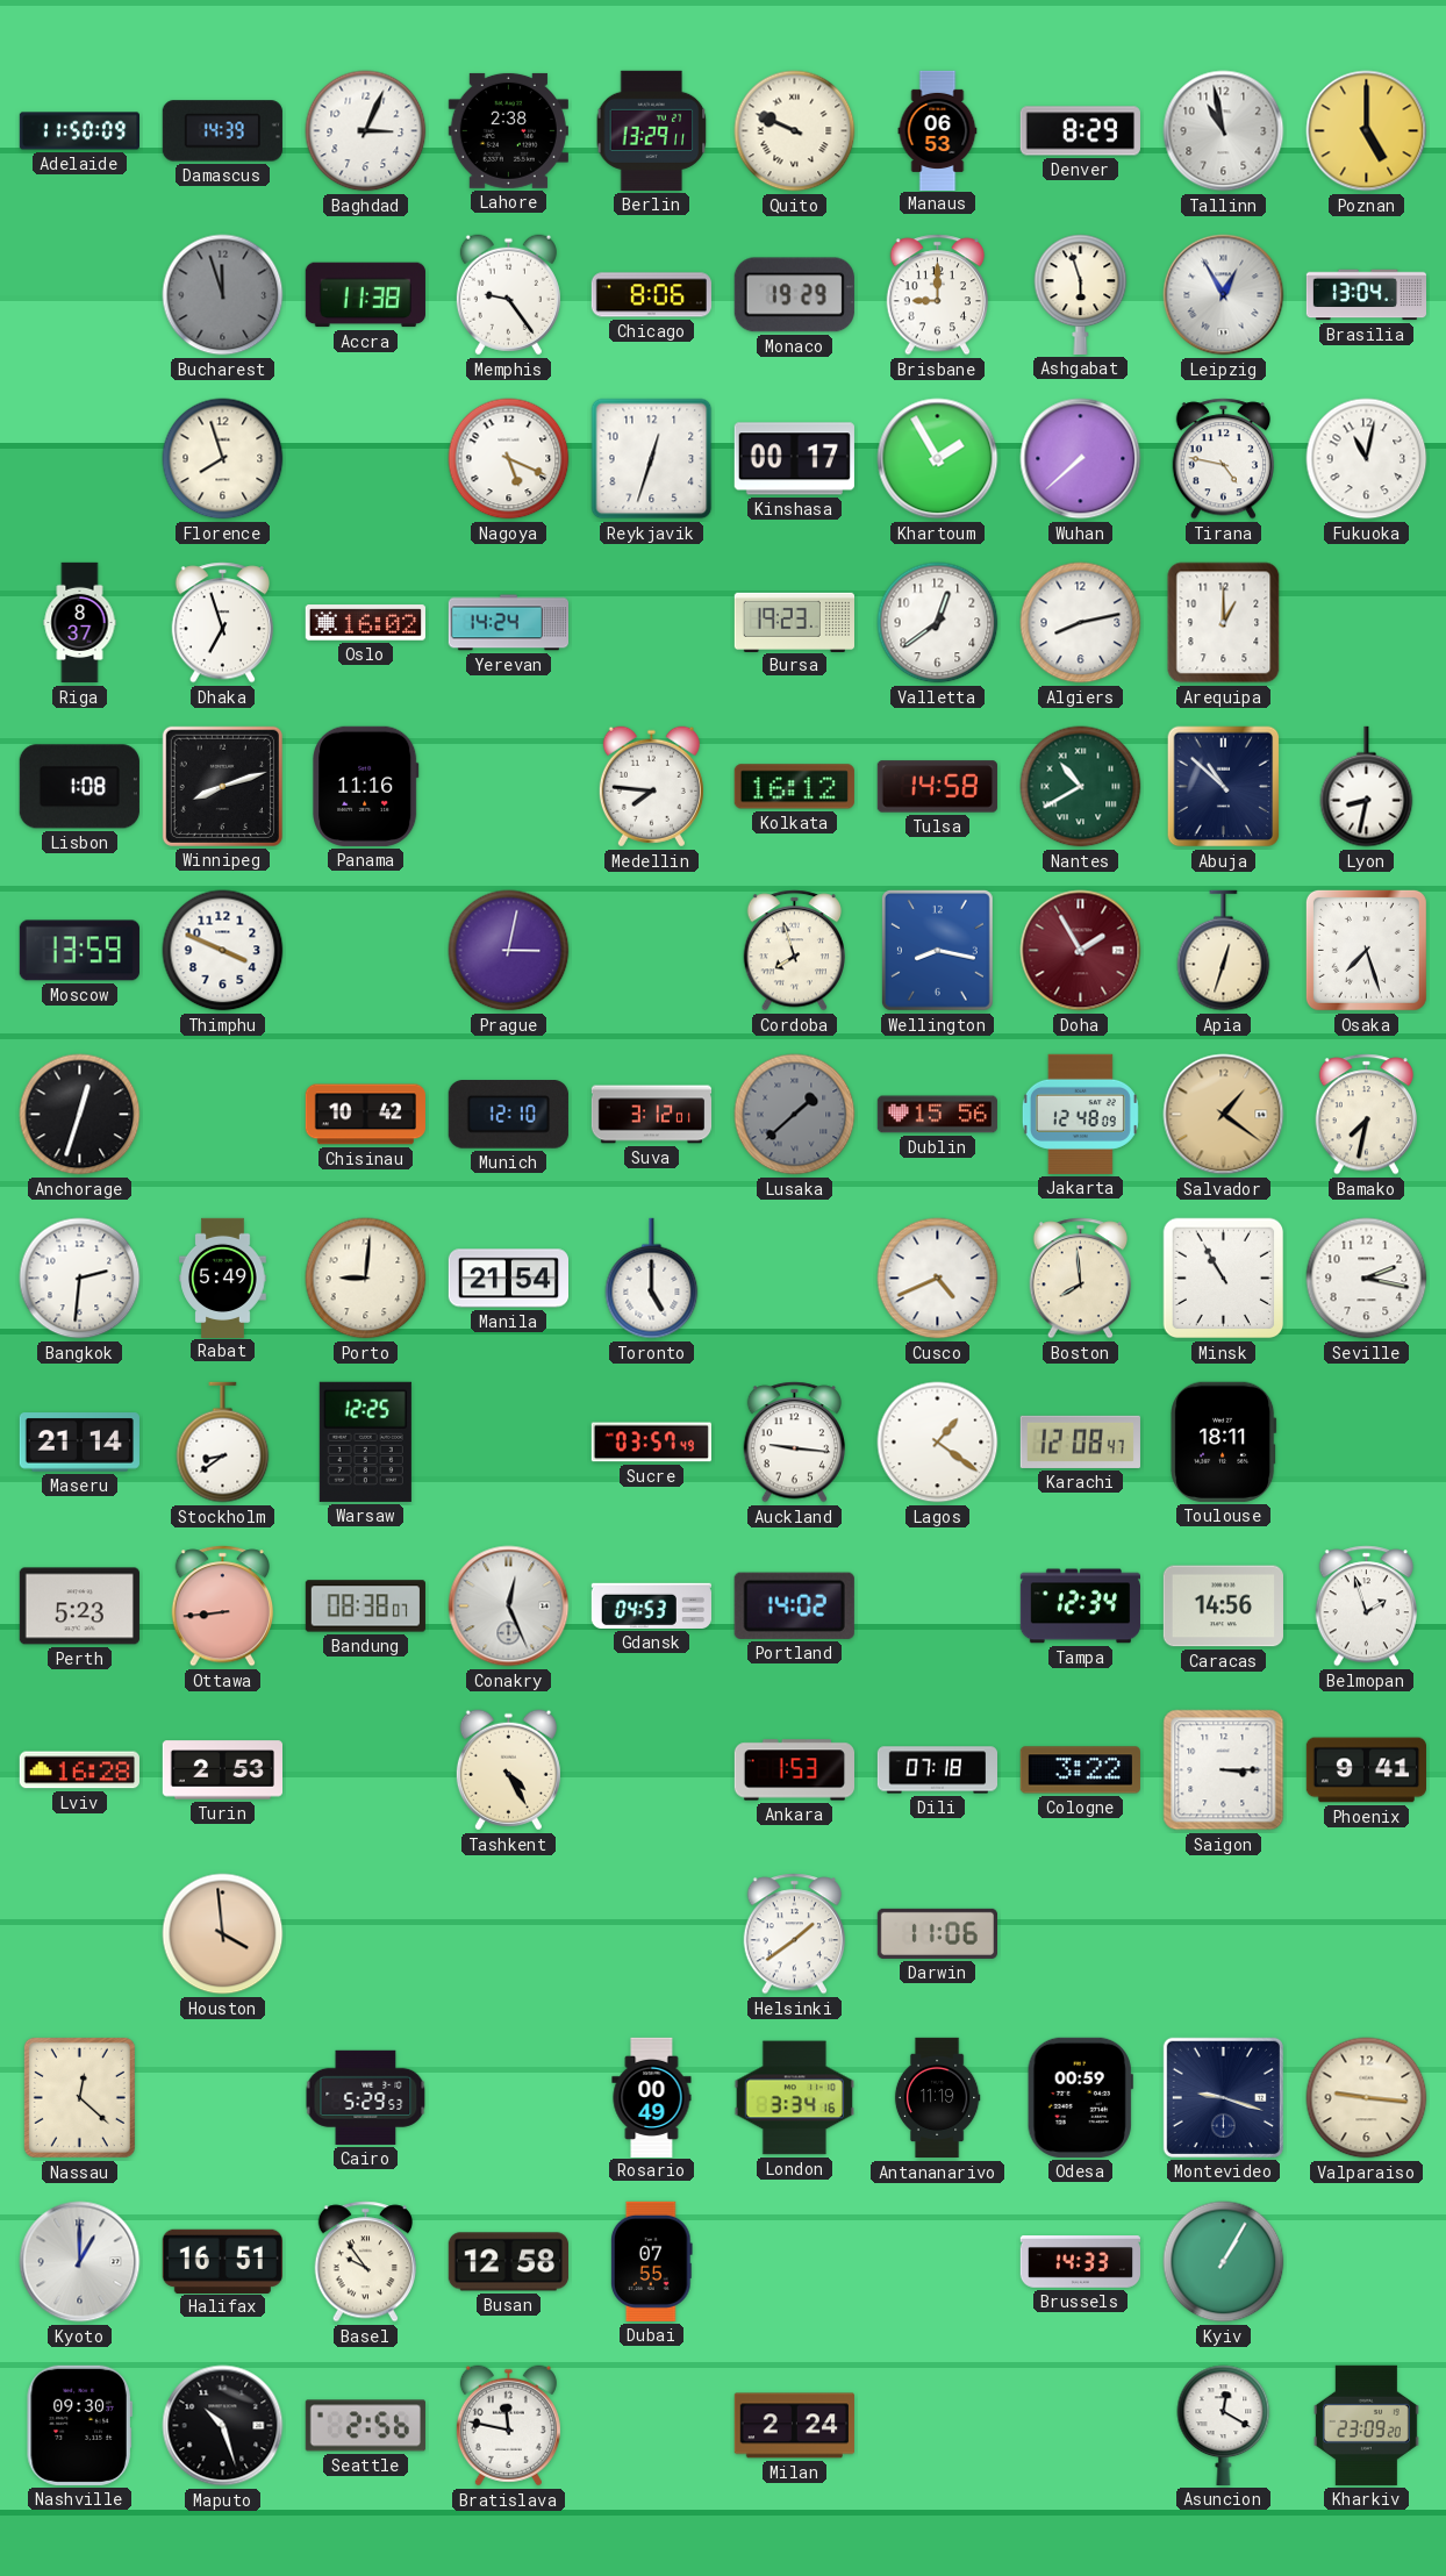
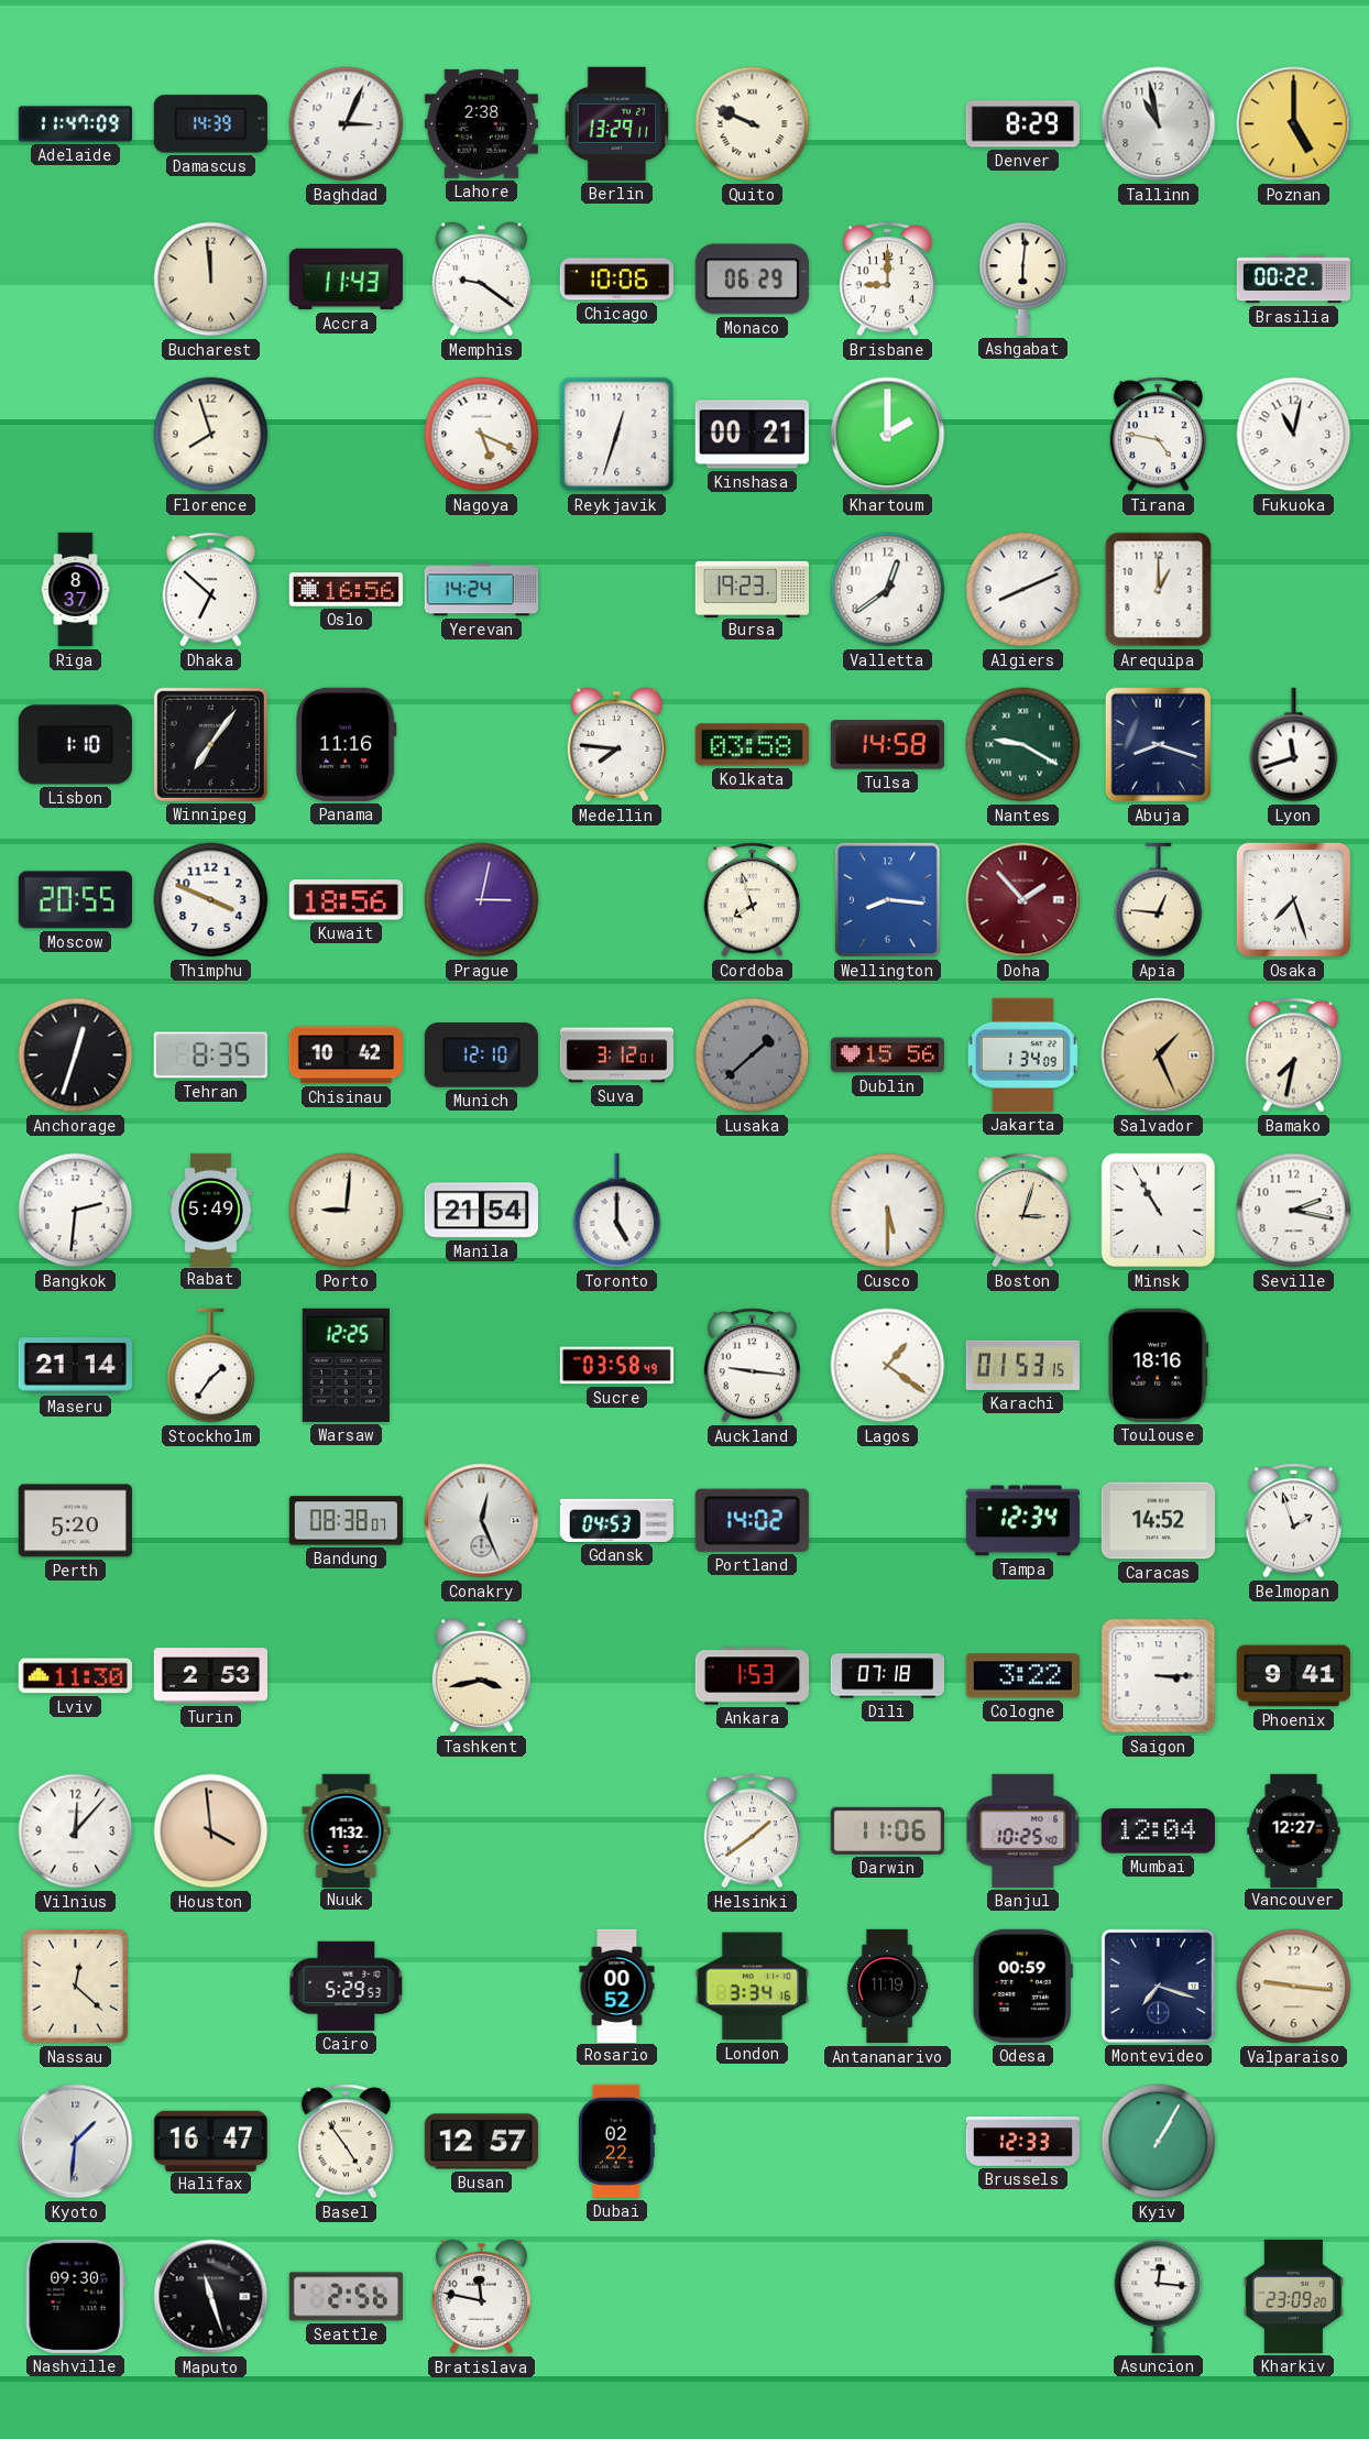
Adelaide: 11:50 -> 11:47 (75, 124)
Manaus: 06:53 -> none (938, 130)
Bucharest: 11:57 -> 11:59 (211, 280)
Bucharest dial: grey -> cream (211, 280)
Accra: 11:38 -> 11:43 (346, 280)
Memphis: 9:24 -> 9:21 (481, 280)
Chicago: 8:06 -> 10:06 (616, 280)
Monaco: 19:29 -> 06:29 (752, 280)
Ashgabat: 5:57 -> 6:01 (1023, 278)
Leipzig: 12:55 -> none (1224, 295)
Brasilia: 13:04 -> 00:22 (1293, 280)
Kinshasa: 00:17 -> 00:21 (752, 435)
Khartoum: 1:55 -> 2:00 (888, 435)
Wuhan: 7:38 -> none (1081, 459)
Dhaka: 6:57 -> 6:52 (210, 590)
Oslo: 16:02 -> 16:56 (346, 590)
Algiers: 8:13 -> 8:11 (1023, 590)
Lisbon: 1:08 -> 1:10 (75, 745)
Winnipeg: 8:12 -> 7:06 (210, 744)
Kolkata: 16:12 -> 03:58 (752, 745)
Nantes: 10:40 -> 9:20 (1023, 745)
Abuja: 10:52 -> 8:18 (1159, 745)
Lyon: 8:32 -> 11:42 (1294, 745)
Moscow: 13:59 -> 20:55 (75, 900)
Kuwait: none -> 18:56 (346, 900)
Wellington: 8:17 -> 8:16 (887, 899)
Doha: 1:55 -> 1:53 (1023, 900)
Apia: 12:33 -> 12:46 (1159, 900)
Tehran: none -> 8:35 (210, 1056)
Jakarta: 12:48 -> 1:34 (1022, 1054)
Salvador: 1:21 -> 1:26 (1159, 1056)
Cusco: 4:41 -> 5:30 (888, 1211)
Boston: 7:59 -> 3:03 (1022, 1211)
Stockholm: 8:39 -> 1:36 (211, 1366)
Sucre: 03:57 -> 03:58 (616, 1366)
Karachi: 12:08 -> 01:53 (1022, 1365)
Toulouse: 18:11 -> 18:16 (1159, 1365)
Perth: 5:23 -> 5:20 (75, 1521)
Ottawa: 8:44 -> none (222, 1607)
Caracas: 14:56 -> 14:52 (1158, 1521)
Lviv: 16:28 -> 11:30 (75, 1676)
Tashkent: 4:25 -> 3:43 (481, 1676)
Vilnius: none -> 12:07 (76, 1831)
Nuuk: none -> 11:32 (347, 1830)
Banjul: none -> 10:25 (1023, 1830)
Mumbai: none -> 12:04 (1158, 1831)
Vancouver: none -> 12:27 (1294, 1830)
Rosario: 00:49 -> 00:52 (617, 1986)
Montevideo: 9:18 -> 7:18 (1158, 1986)
Kyoto: 1:00 -> 1:31 (76, 2142)
Halifax: 16:51 -> 16:47 (210, 2141)
Basel: 9:54 -> 4:54 (346, 2142)
Busan: 12:58 -> 12:57 (481, 2142)
Dubai: 07:55 -> 02:22 (616, 2141)
Brussels: 14:33 -> 12:33 (1022, 2142)
Maputo: 10:27 -> 11:27 (211, 2297)
Milan: 2:24 -> none (794, 2426)
Asuncion: 12:20 -> 12:16 (1159, 2296)
